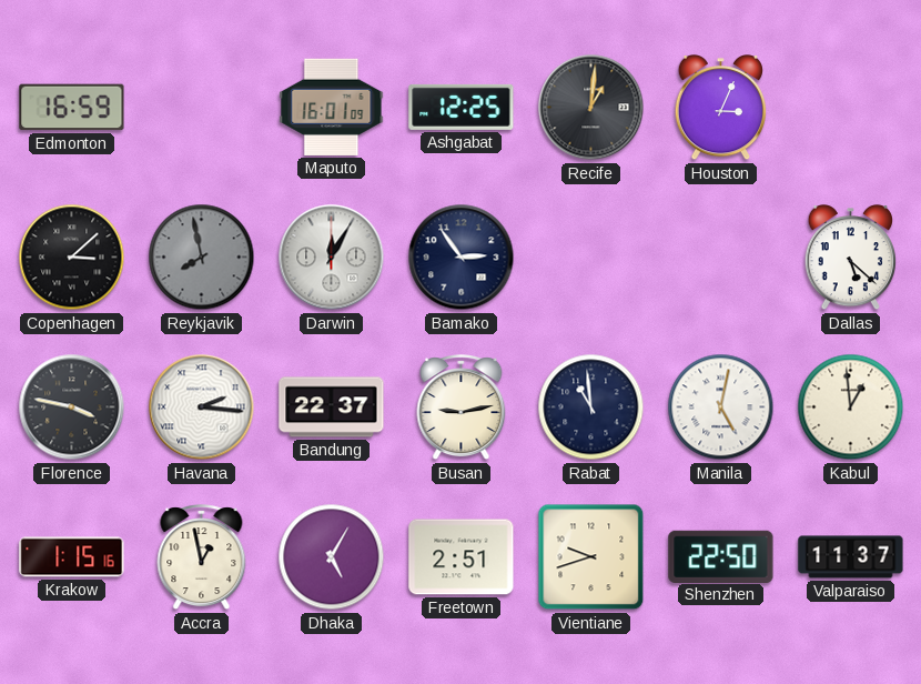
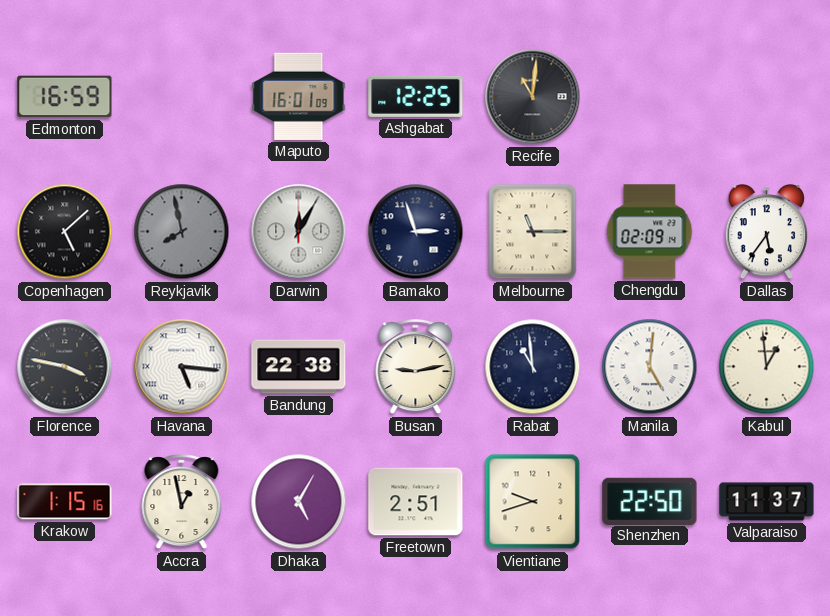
Recife: 1:01 -> 11:01 (533, 97)
Houston: 3:04 -> none (721, 109)
Copenhagen: 3:08 -> 5:08 (65, 232)
Bamako: 2:54 -> 2:57 (416, 232)
Melbourne: none -> 11:15 (533, 232)
Chengdu: none -> 02:09 (650, 232)
Dallas: 5:22 -> 5:36 (767, 233)
Havana: 2:16 -> 5:16 (182, 367)
Bandung: 22:37 -> 22:38 (299, 367)
Manila: 5:02 -> 5:01 (650, 367)
